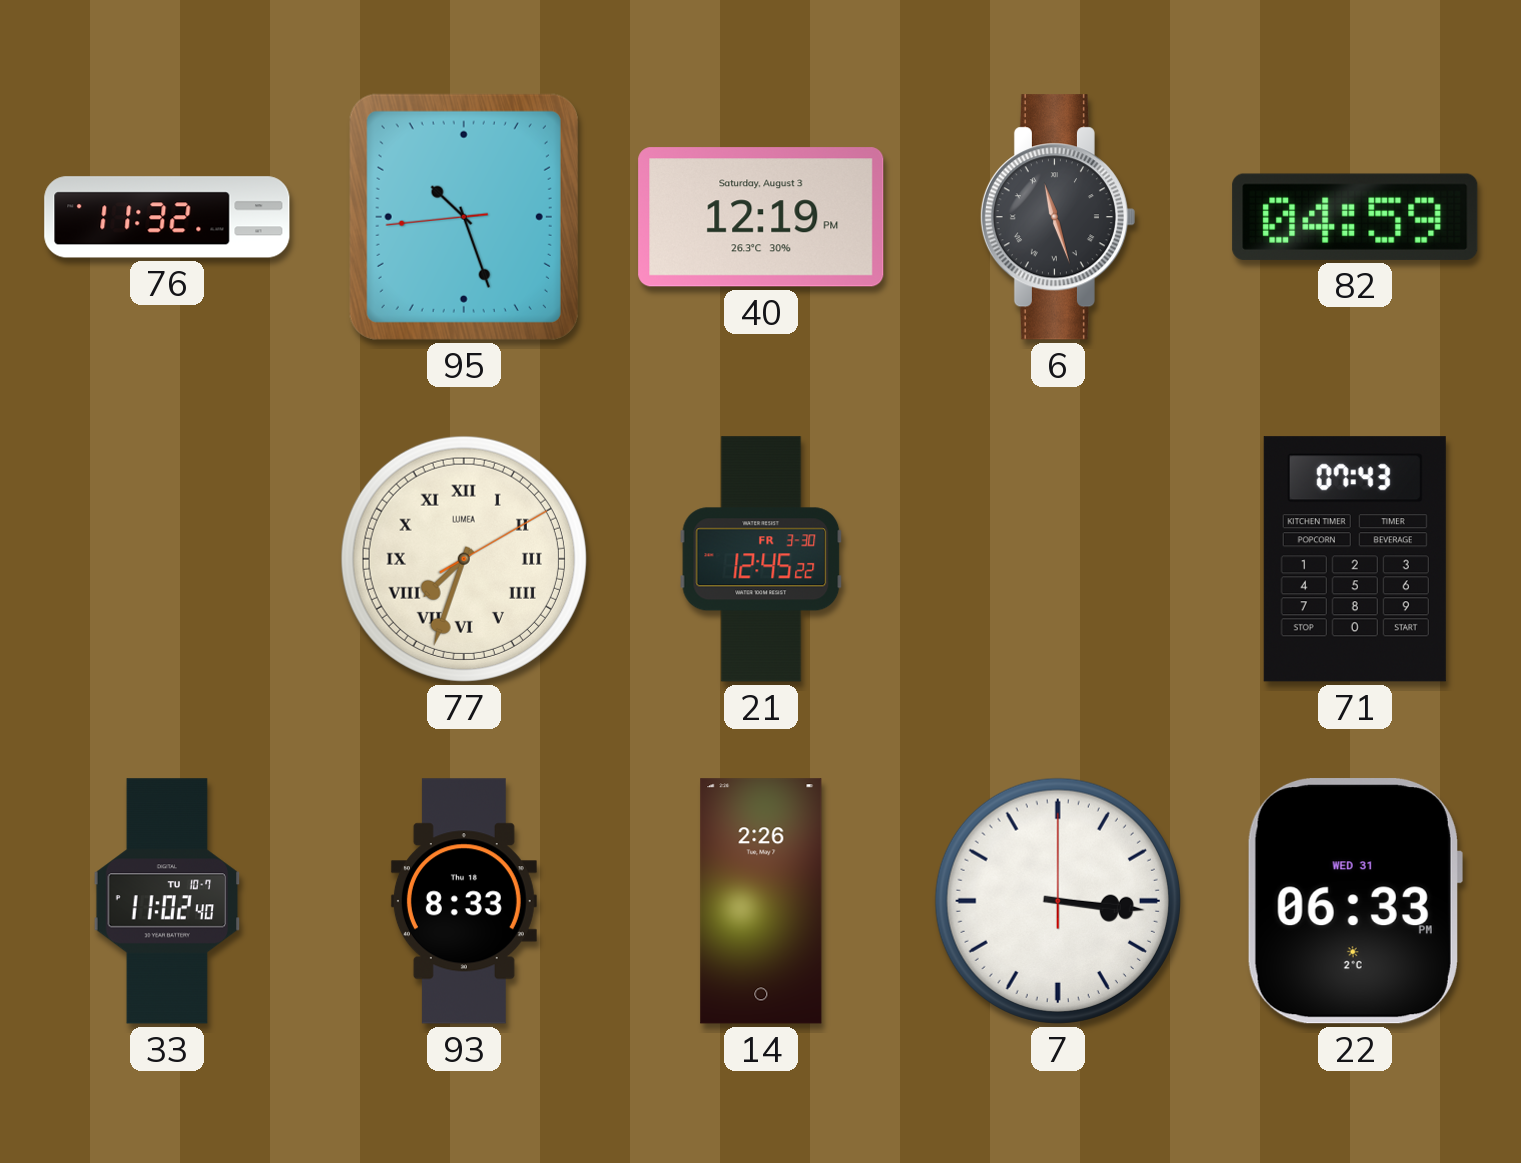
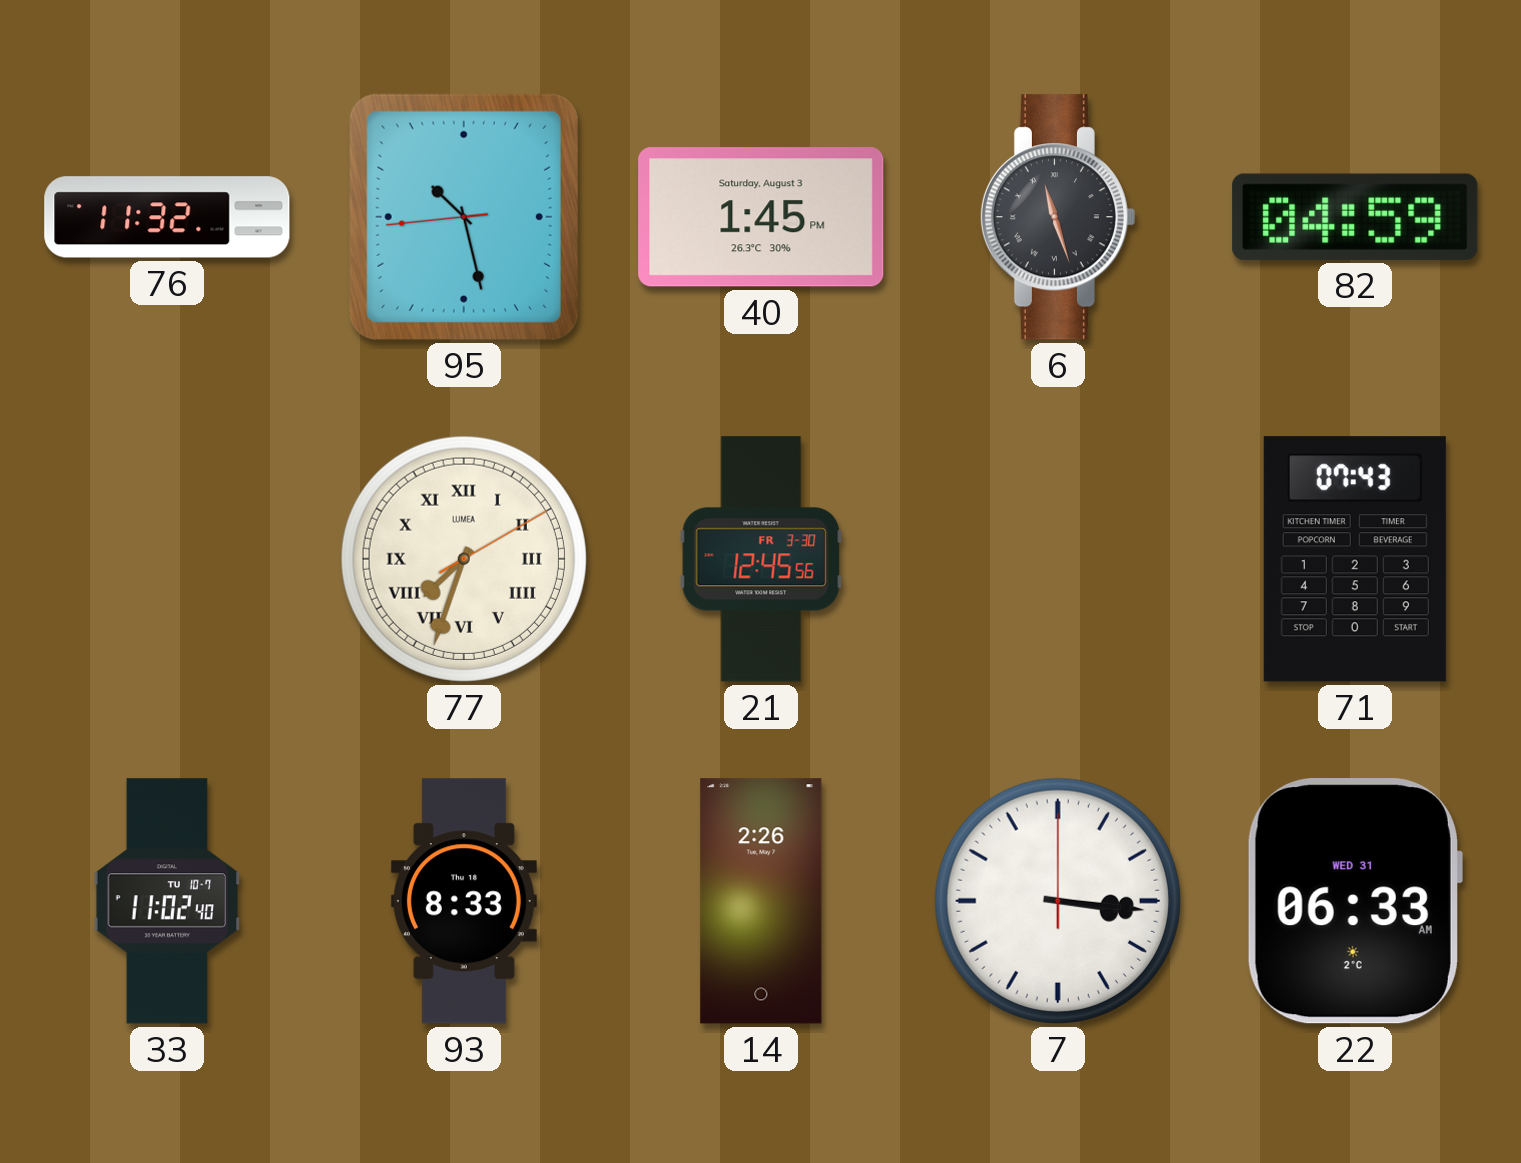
95: 10:26 -> 10:27 (464, 217)
40: 12:19 -> 1:45 (761, 217)
21: 12:45:22 -> 12:45:56 (761, 559)
22: 06:33 PM -> 06:33 AM (1354, 901)
